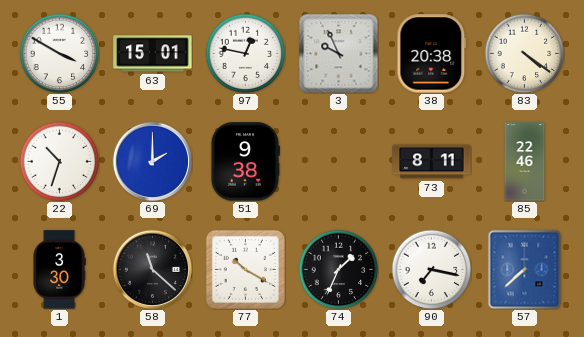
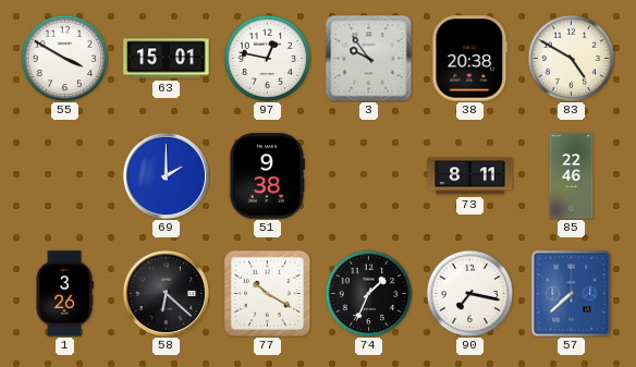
3: 9:56 -> 9:54 (368, 58)
83: 4:21 -> 4:50 (571, 58)
22: 10:33 -> none (59, 161)
1: 3:30 -> 3:26 (64, 294)
58: 11:22 -> 6:22 (166, 293)
